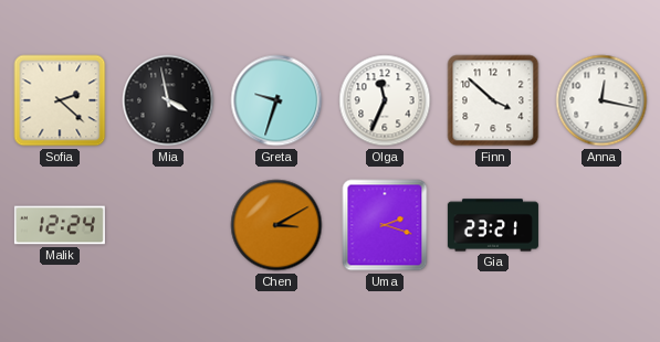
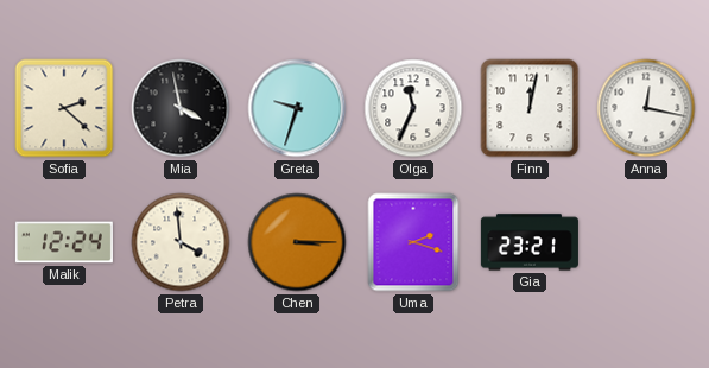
Finn: 3:52 -> 12:02 (530, 108)
Petra: none -> 3:59 (181, 242)
Chen: 3:10 -> 3:15 (297, 242)
